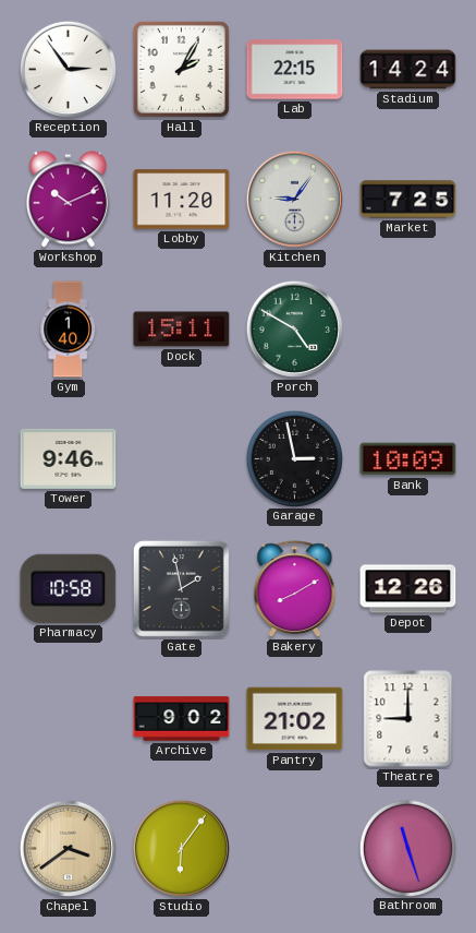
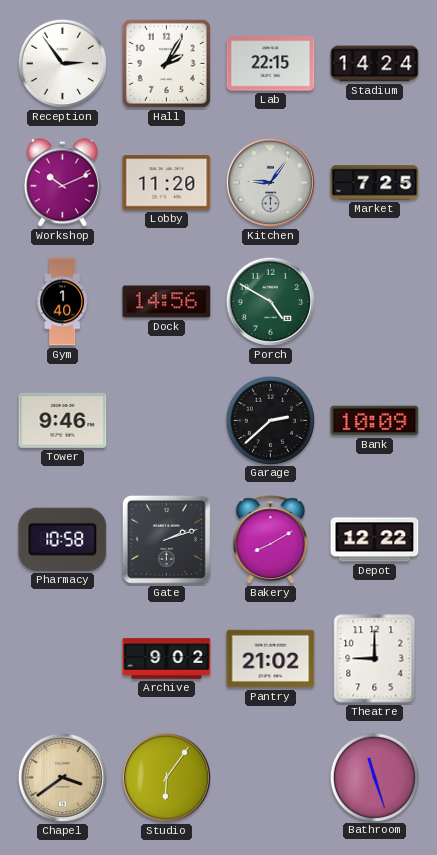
Dock: 15:11 -> 14:56 (167, 302)
Garage: 2:58 -> 2:38 (270, 420)
Gate: 1:58 -> 2:12 (166, 539)
Depot: 12:26 -> 12:22 (375, 540)
